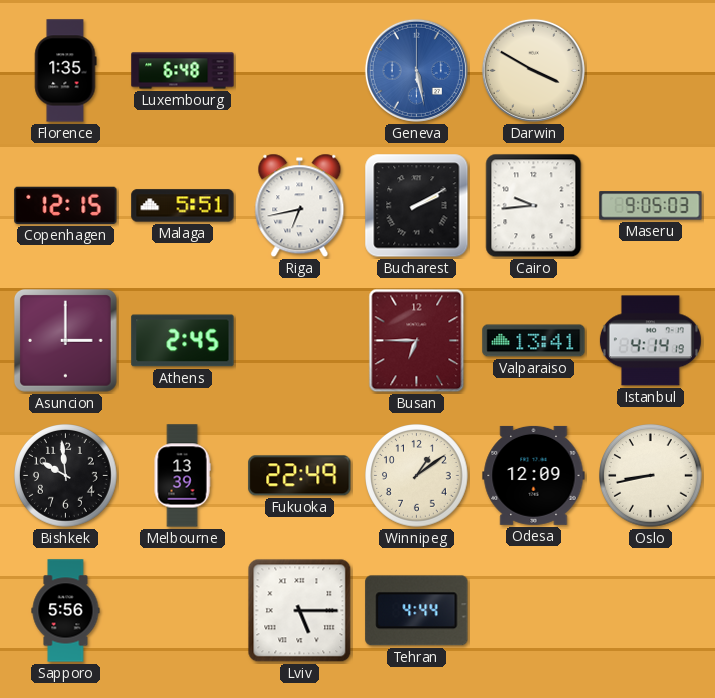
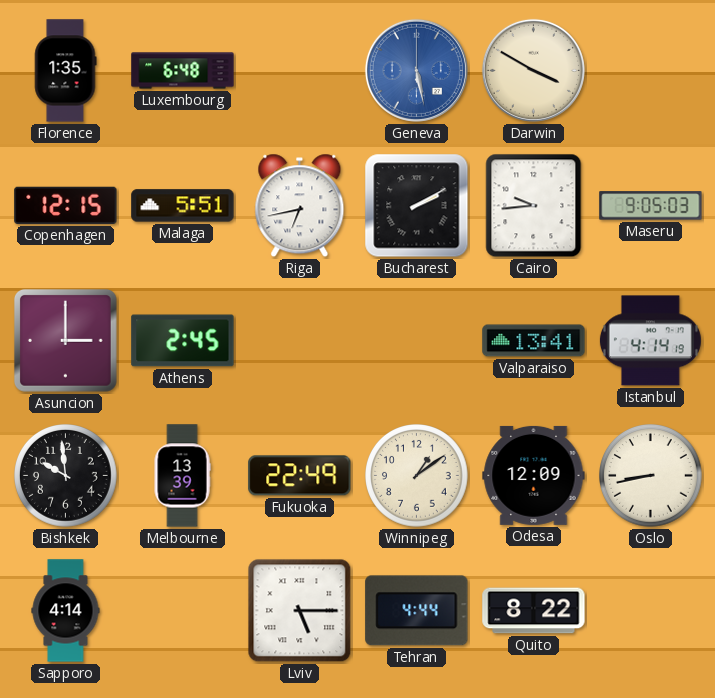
Busan: 6:45 -> none (417, 341)
Sapporo: 5:56 -> 4:14 (66, 611)
Quito: none -> 8:22 (534, 611)
